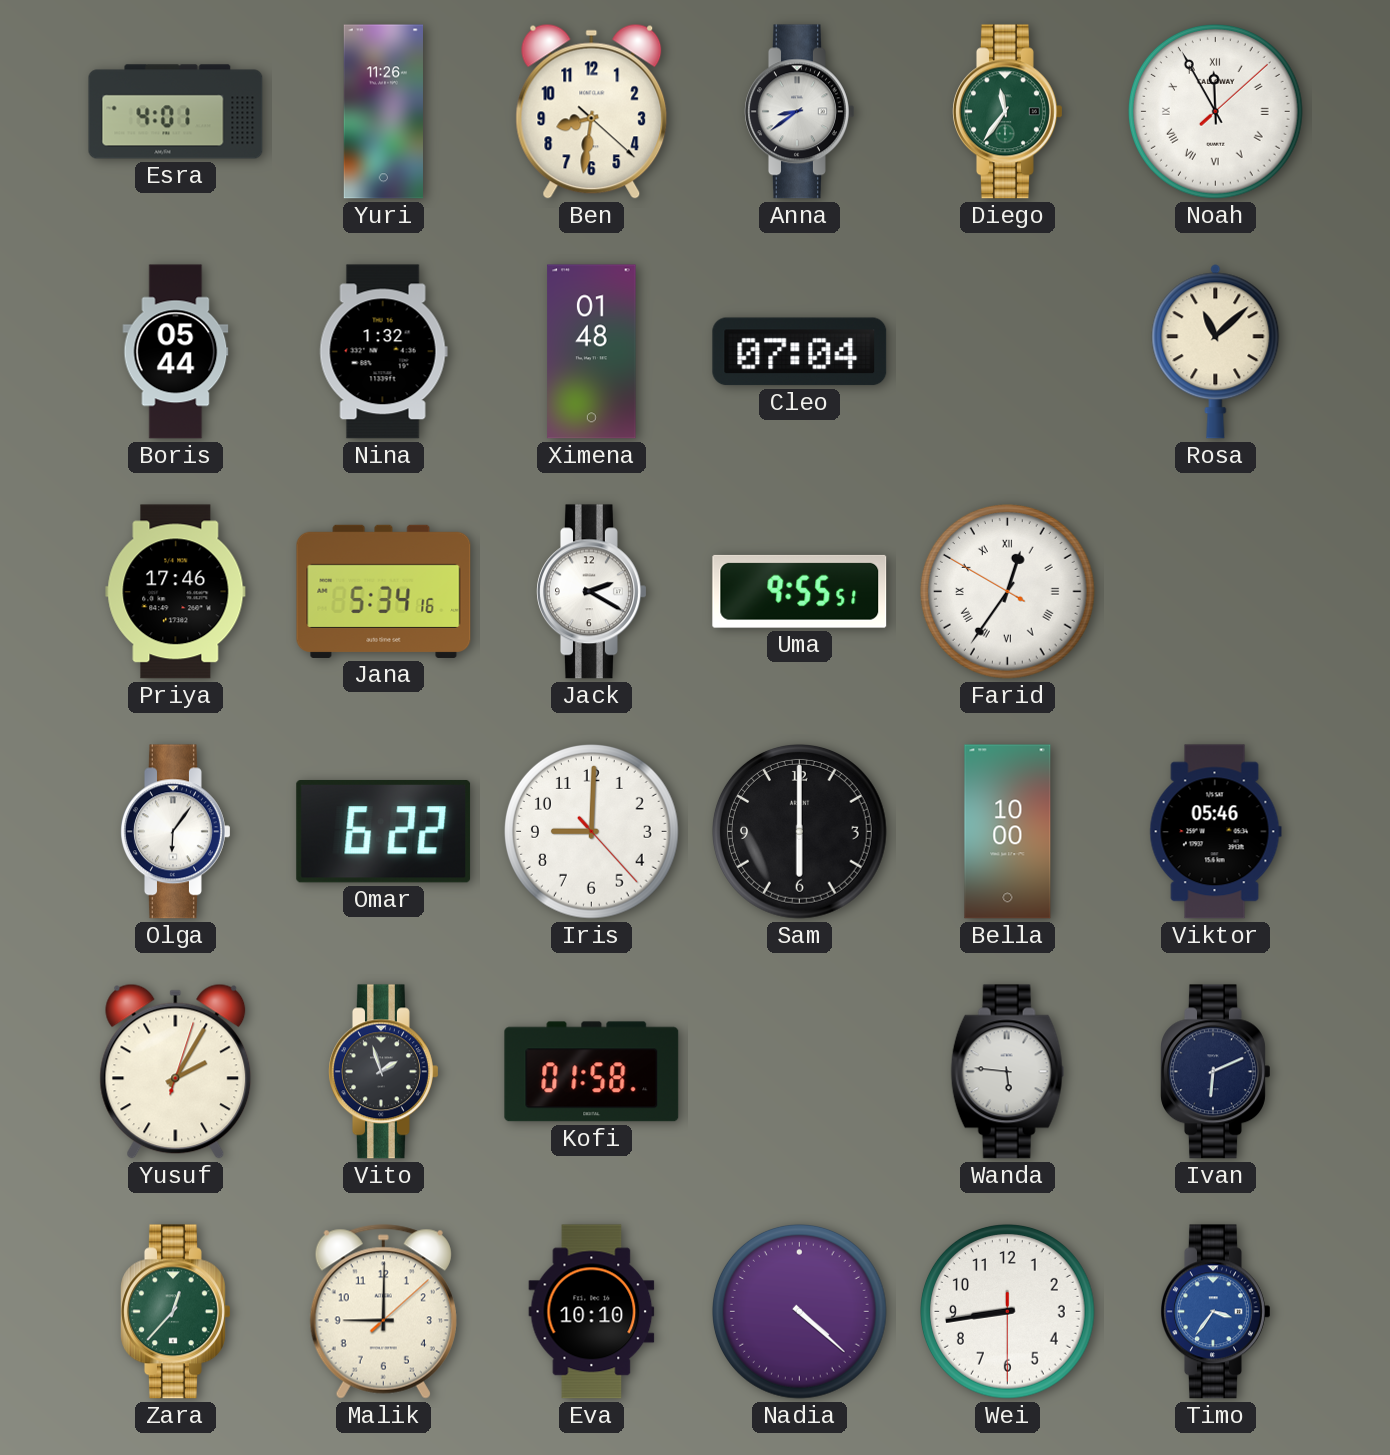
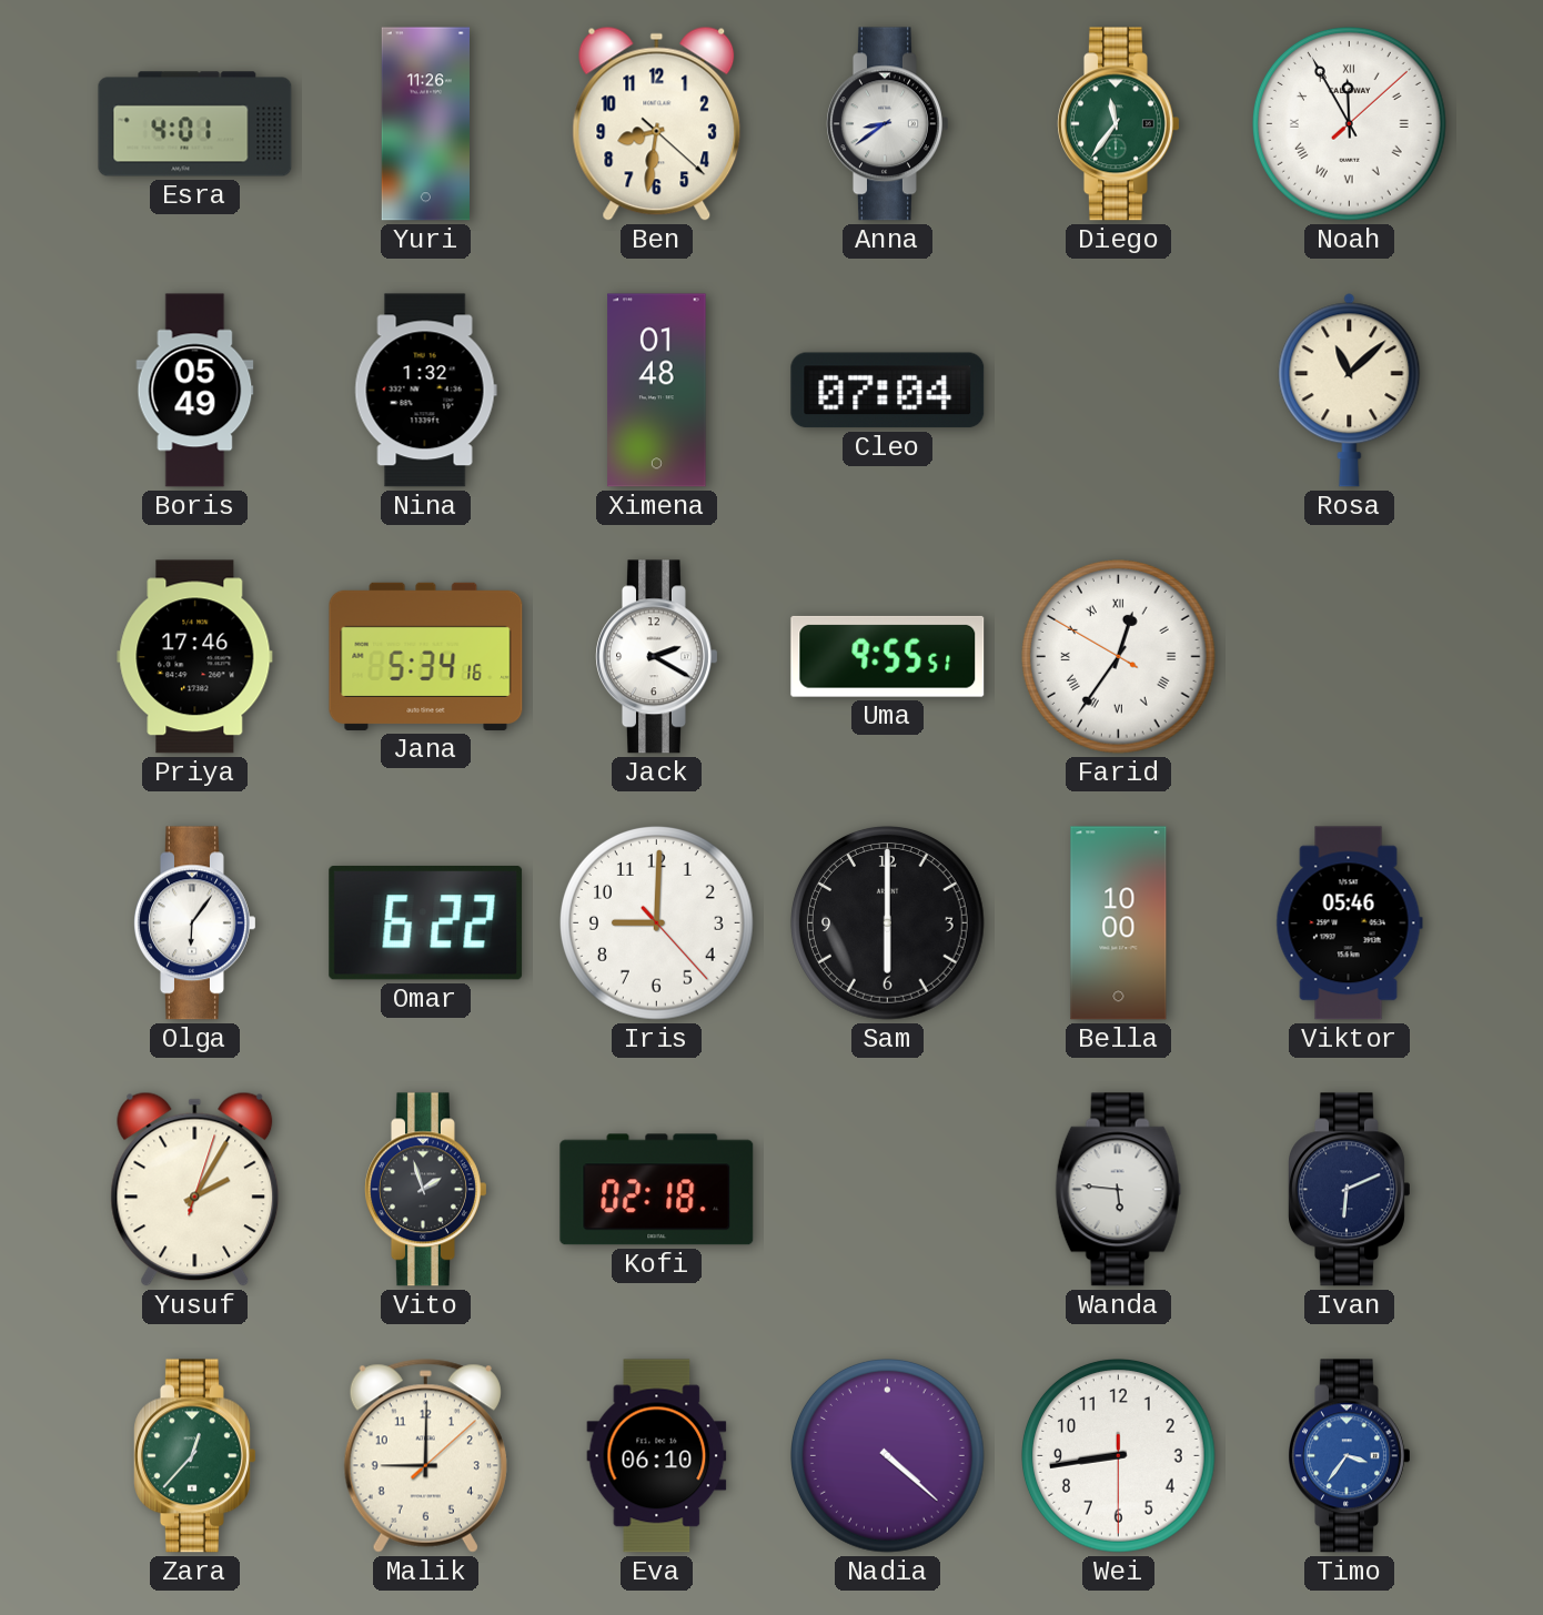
Boris: 05:44 -> 05:49 (195, 391)
Kofi: 01:58 -> 02:18 (657, 1190)
Eva: 10:10 -> 06:10 (657, 1456)
